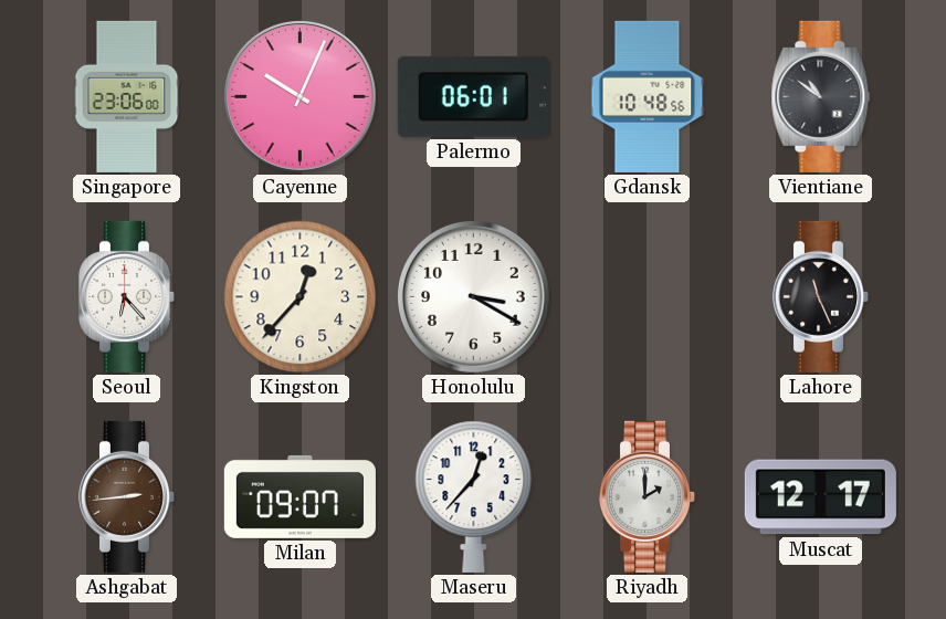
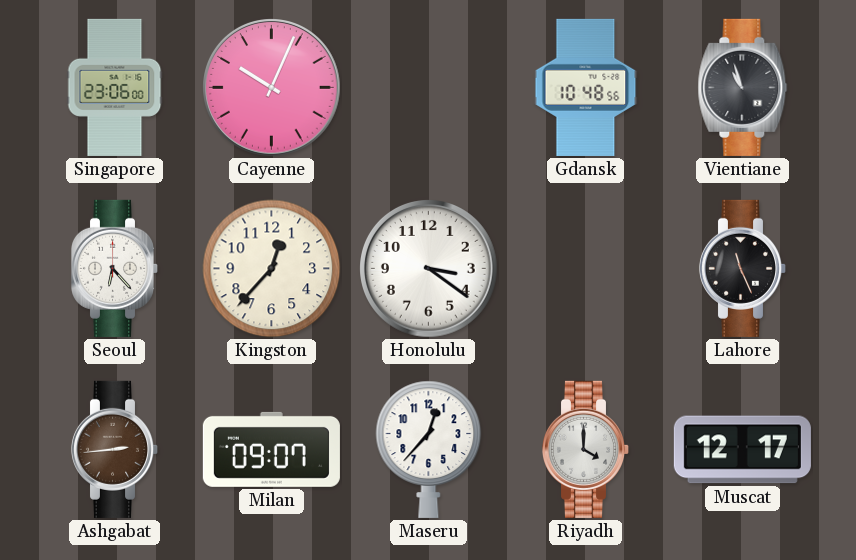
Palermo: 06:01 -> none (473, 96)
Vientiane: 10:51 -> 10:57 (743, 87)
Honolulu: 3:20 -> 3:21 (429, 269)
Riyadh: 2:00 -> 4:00 (586, 449)
